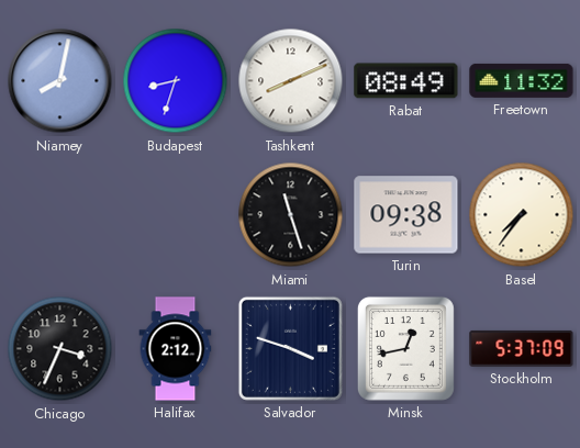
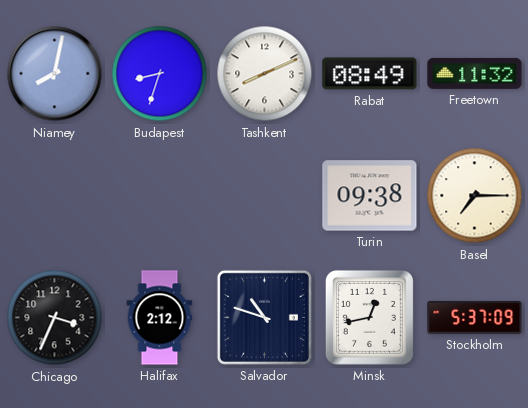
Miami: 11:27 -> none (291, 215)
Basel: 7:36 -> 7:15 (475, 196)
Salvador: 3:48 -> 10:48 (264, 317)
